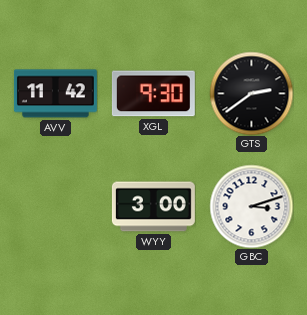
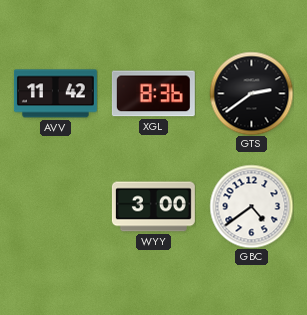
XGL: 9:30 -> 8:36 (153, 94)
GBC: 3:12 -> 4:39 (251, 206)
